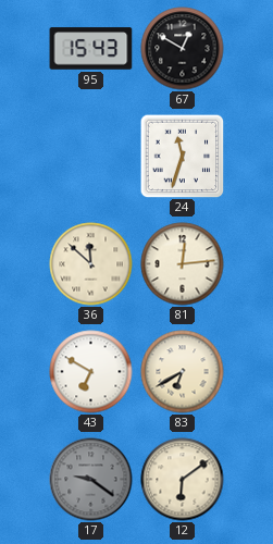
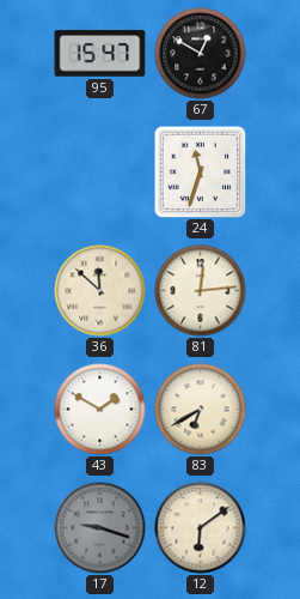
95: 15:43 -> 15:47 (100, 54)
43: 6:50 -> 1:50 (100, 410)
17: 9:21 -> 9:18 (100, 528)
